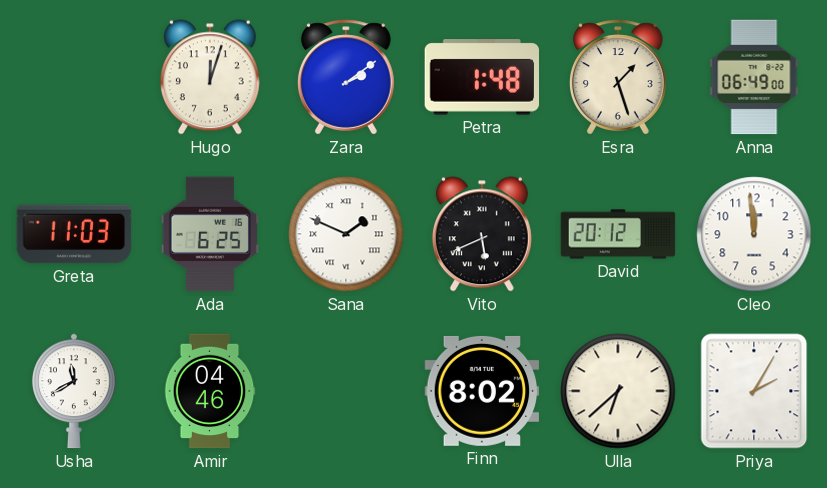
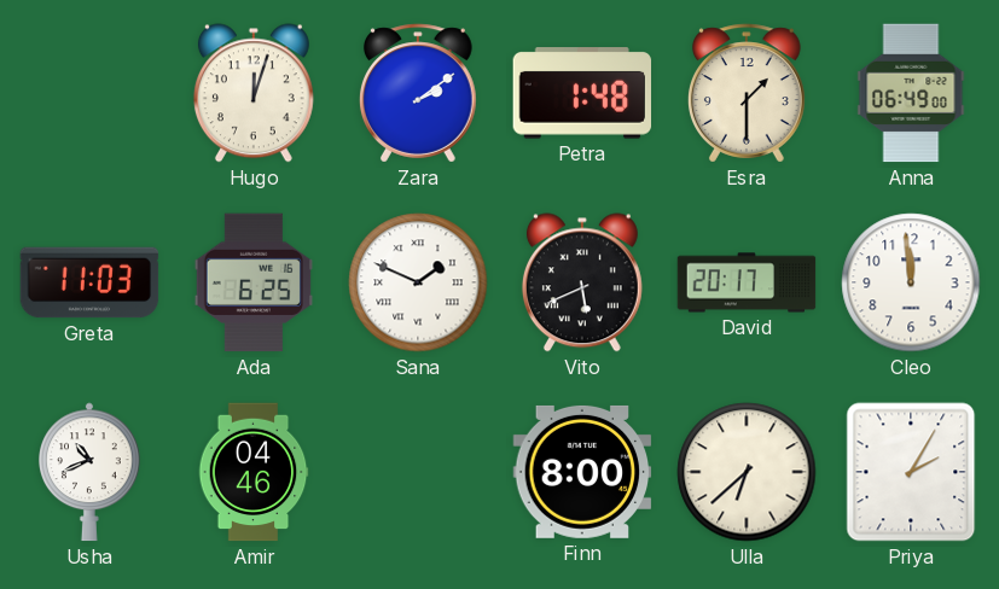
Esra: 1:27 -> 1:30 (747, 93)
David: 20:12 -> 20:17 (747, 282)
Usha: 11:40 -> 10:41 (91, 472)
Finn: 8:02 -> 8:00 (582, 472)
